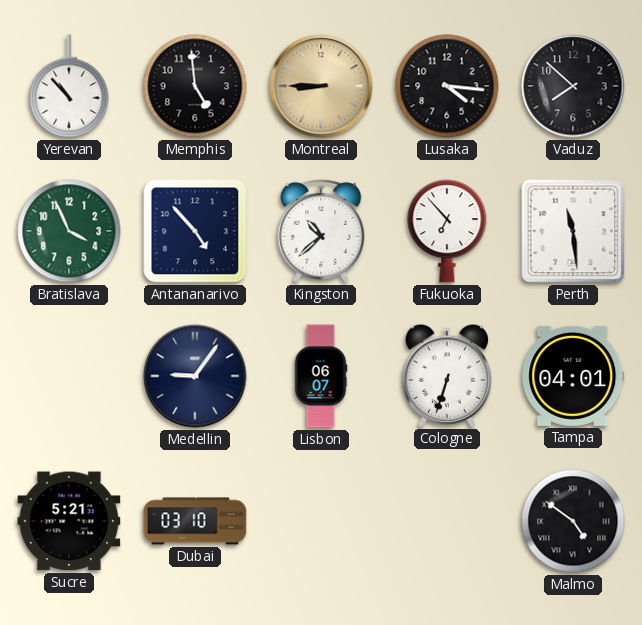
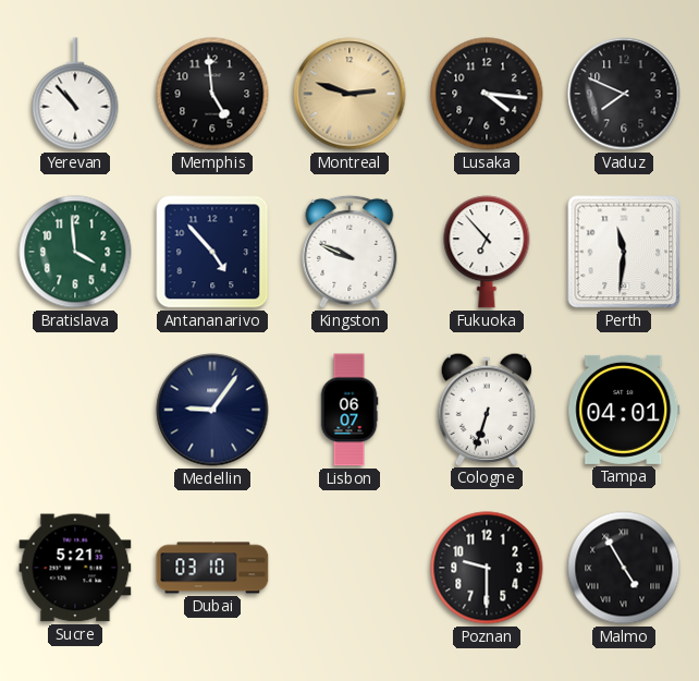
Montreal: 8:45 -> 2:48 (349, 94)
Vaduz: 7:52 -> 7:49 (624, 94)
Bratislava: 3:56 -> 3:59 (75, 252)
Kingston: 10:38 -> 9:49 (349, 252)
Perth: 11:29 -> 11:31 (624, 252)
Poznan: none -> 9:30 (487, 568)
Malmo: 4:51 -> 4:55 (624, 568)
